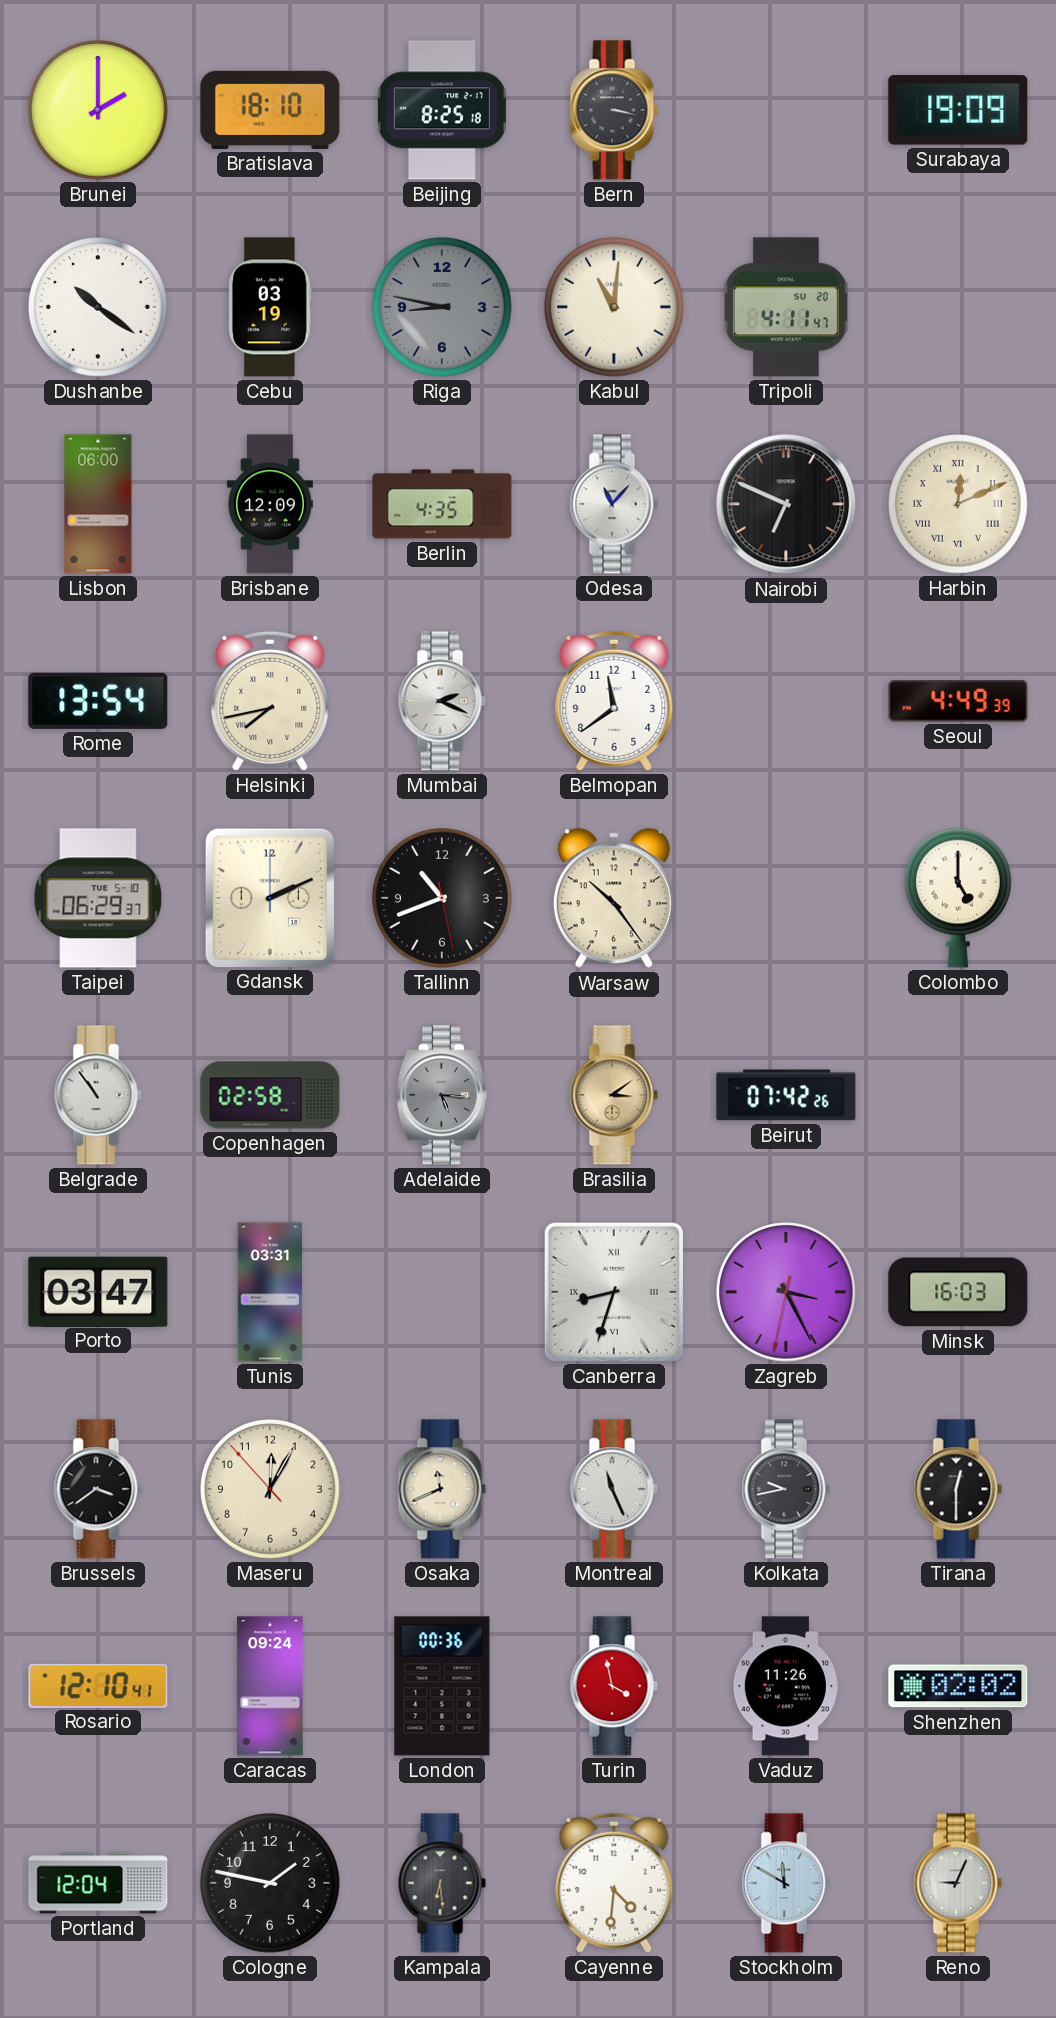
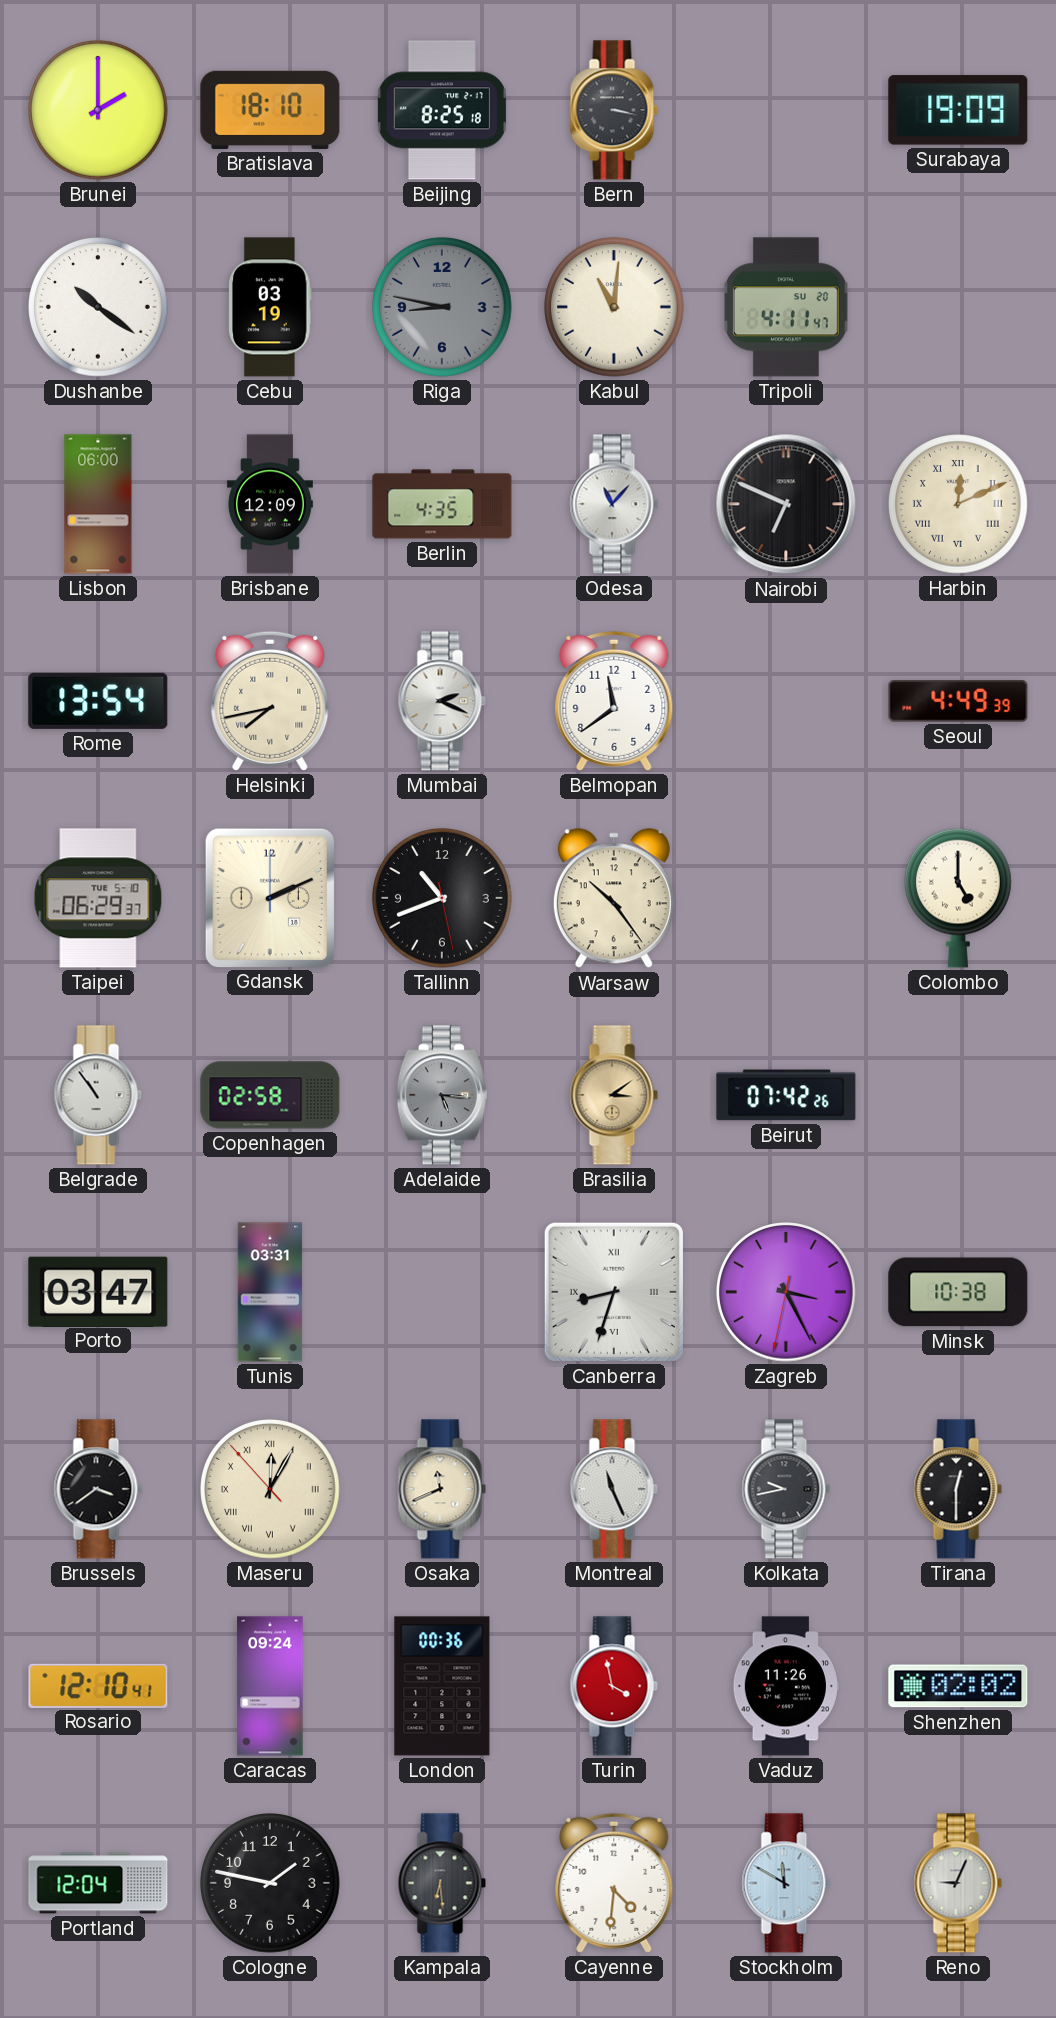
Minsk: 16:03 -> 10:38 (958, 1292)
Maseru numerals: Arabic -> Roman (271, 1489)
